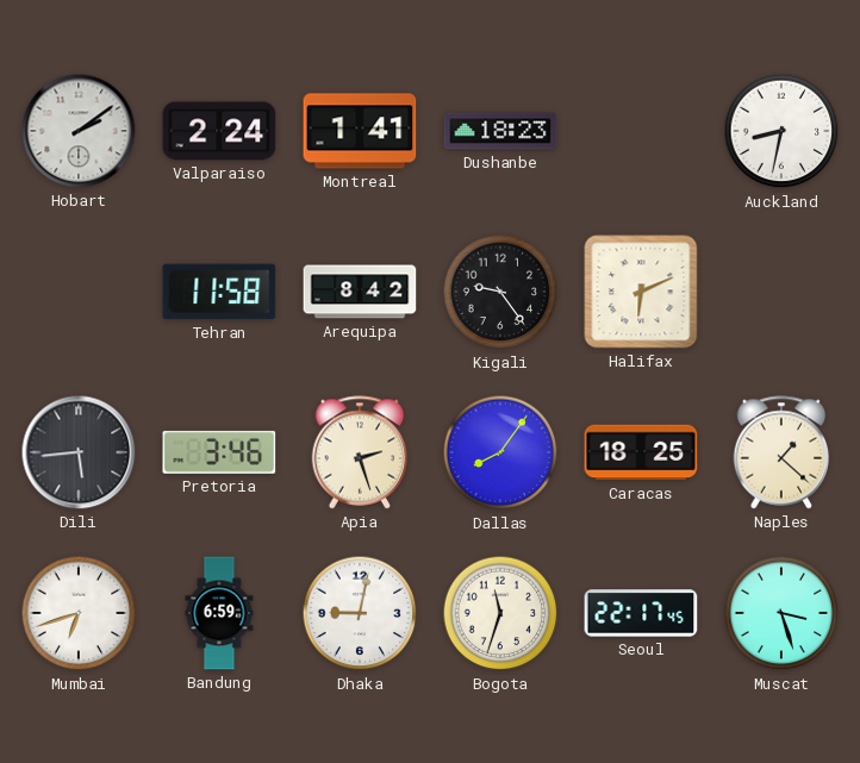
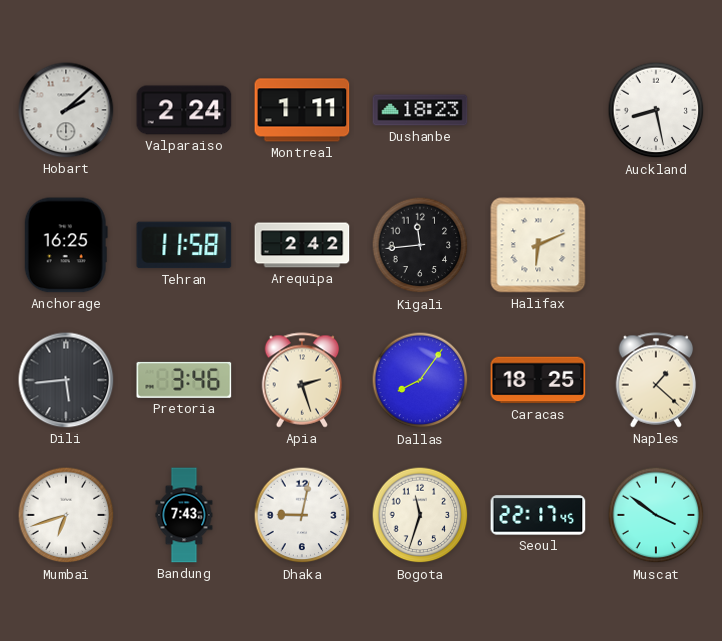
Hobart: 2:09 -> 2:08 (66, 110)
Montreal: 1:41 -> 1:11 (302, 110)
Auckland: 8:32 -> 8:28 (656, 110)
Anchorage: none -> 16:25 (66, 245)
Arequipa: 8:42 -> 2:42 (302, 245)
Kigali: 9:24 -> 11:44 (420, 245)
Bandung: 6:59 -> 7:43 (184, 515)
Muscat: 3:27 -> 3:51 (656, 515)
